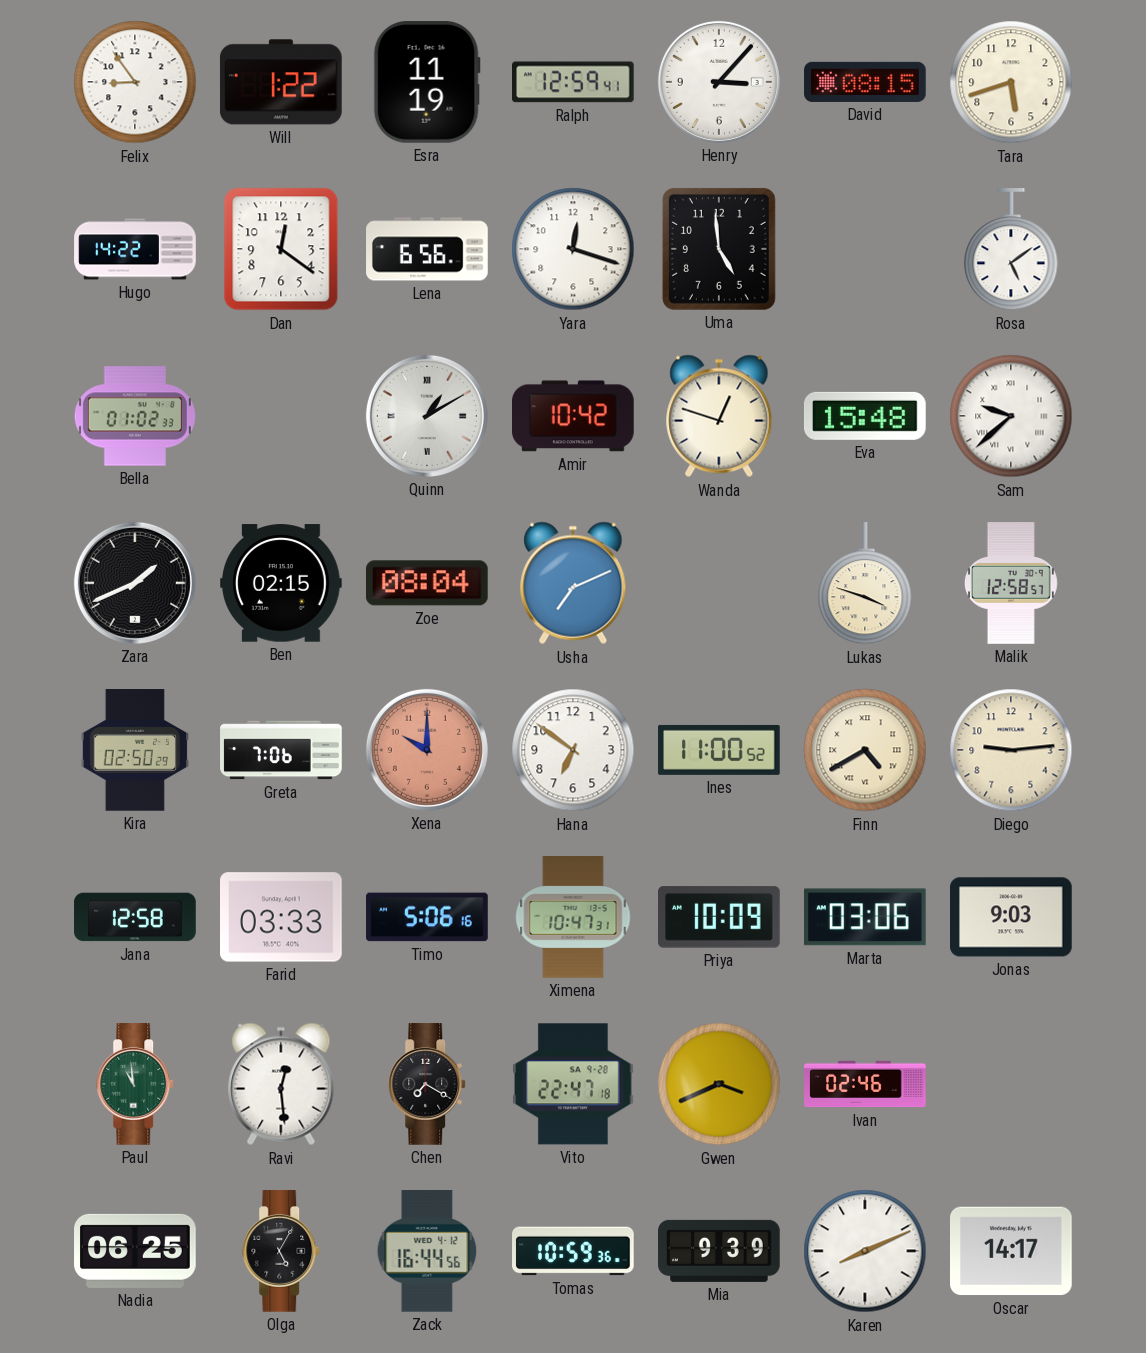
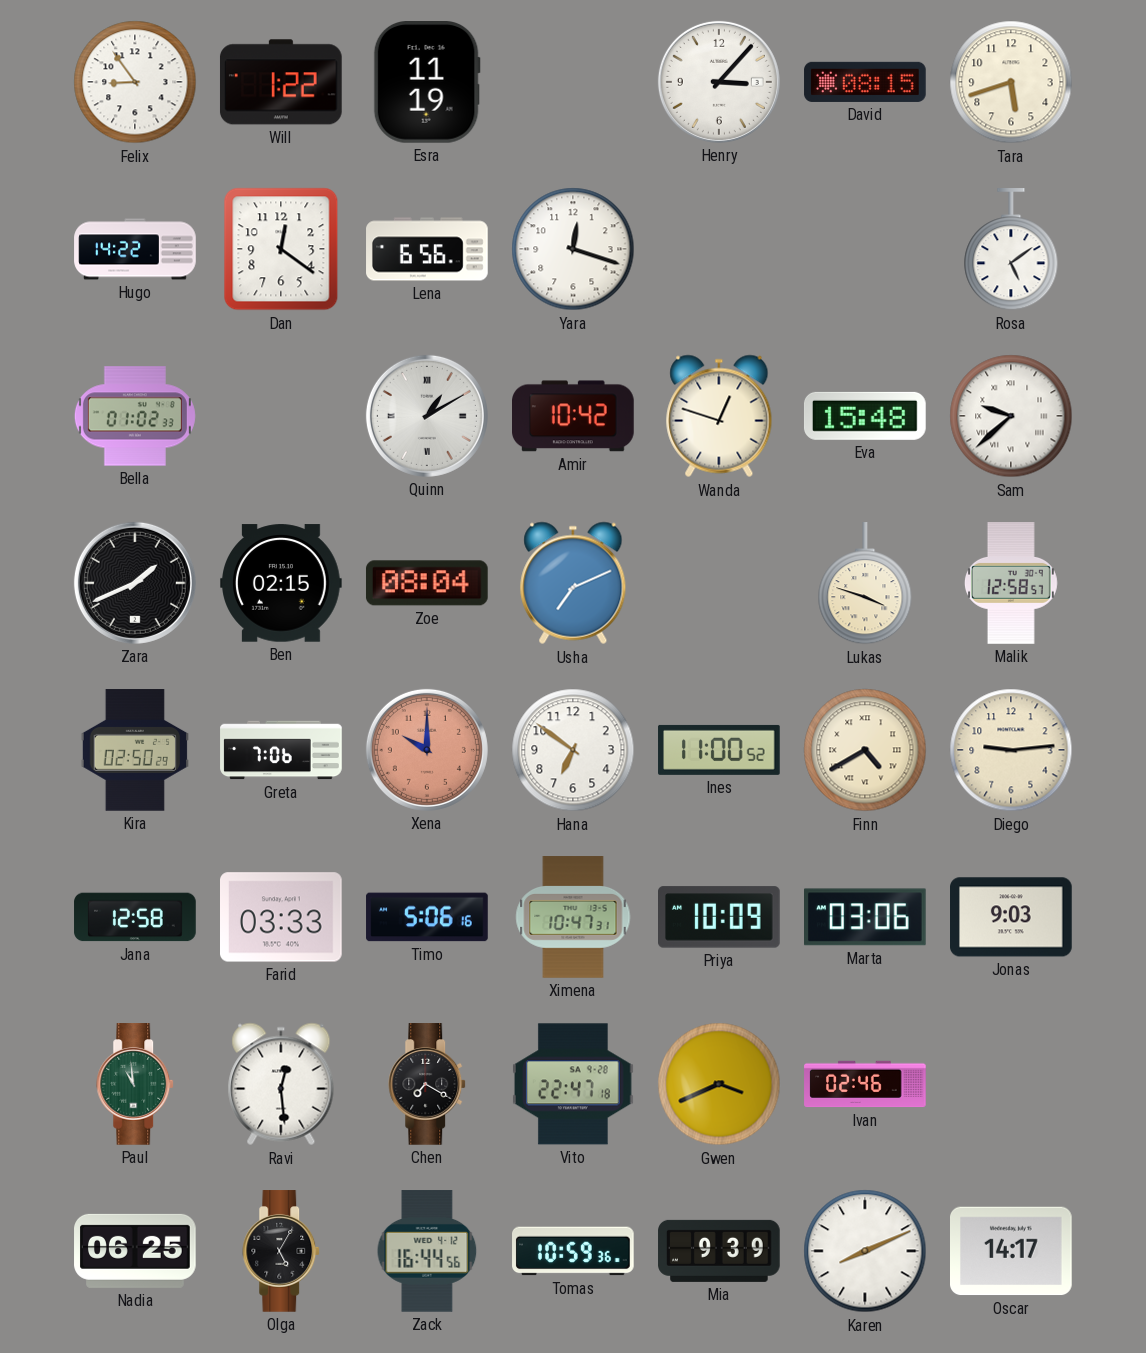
Ralph: 12:59 -> none (574, 82)
Uma: 4:59 -> none (719, 249)
